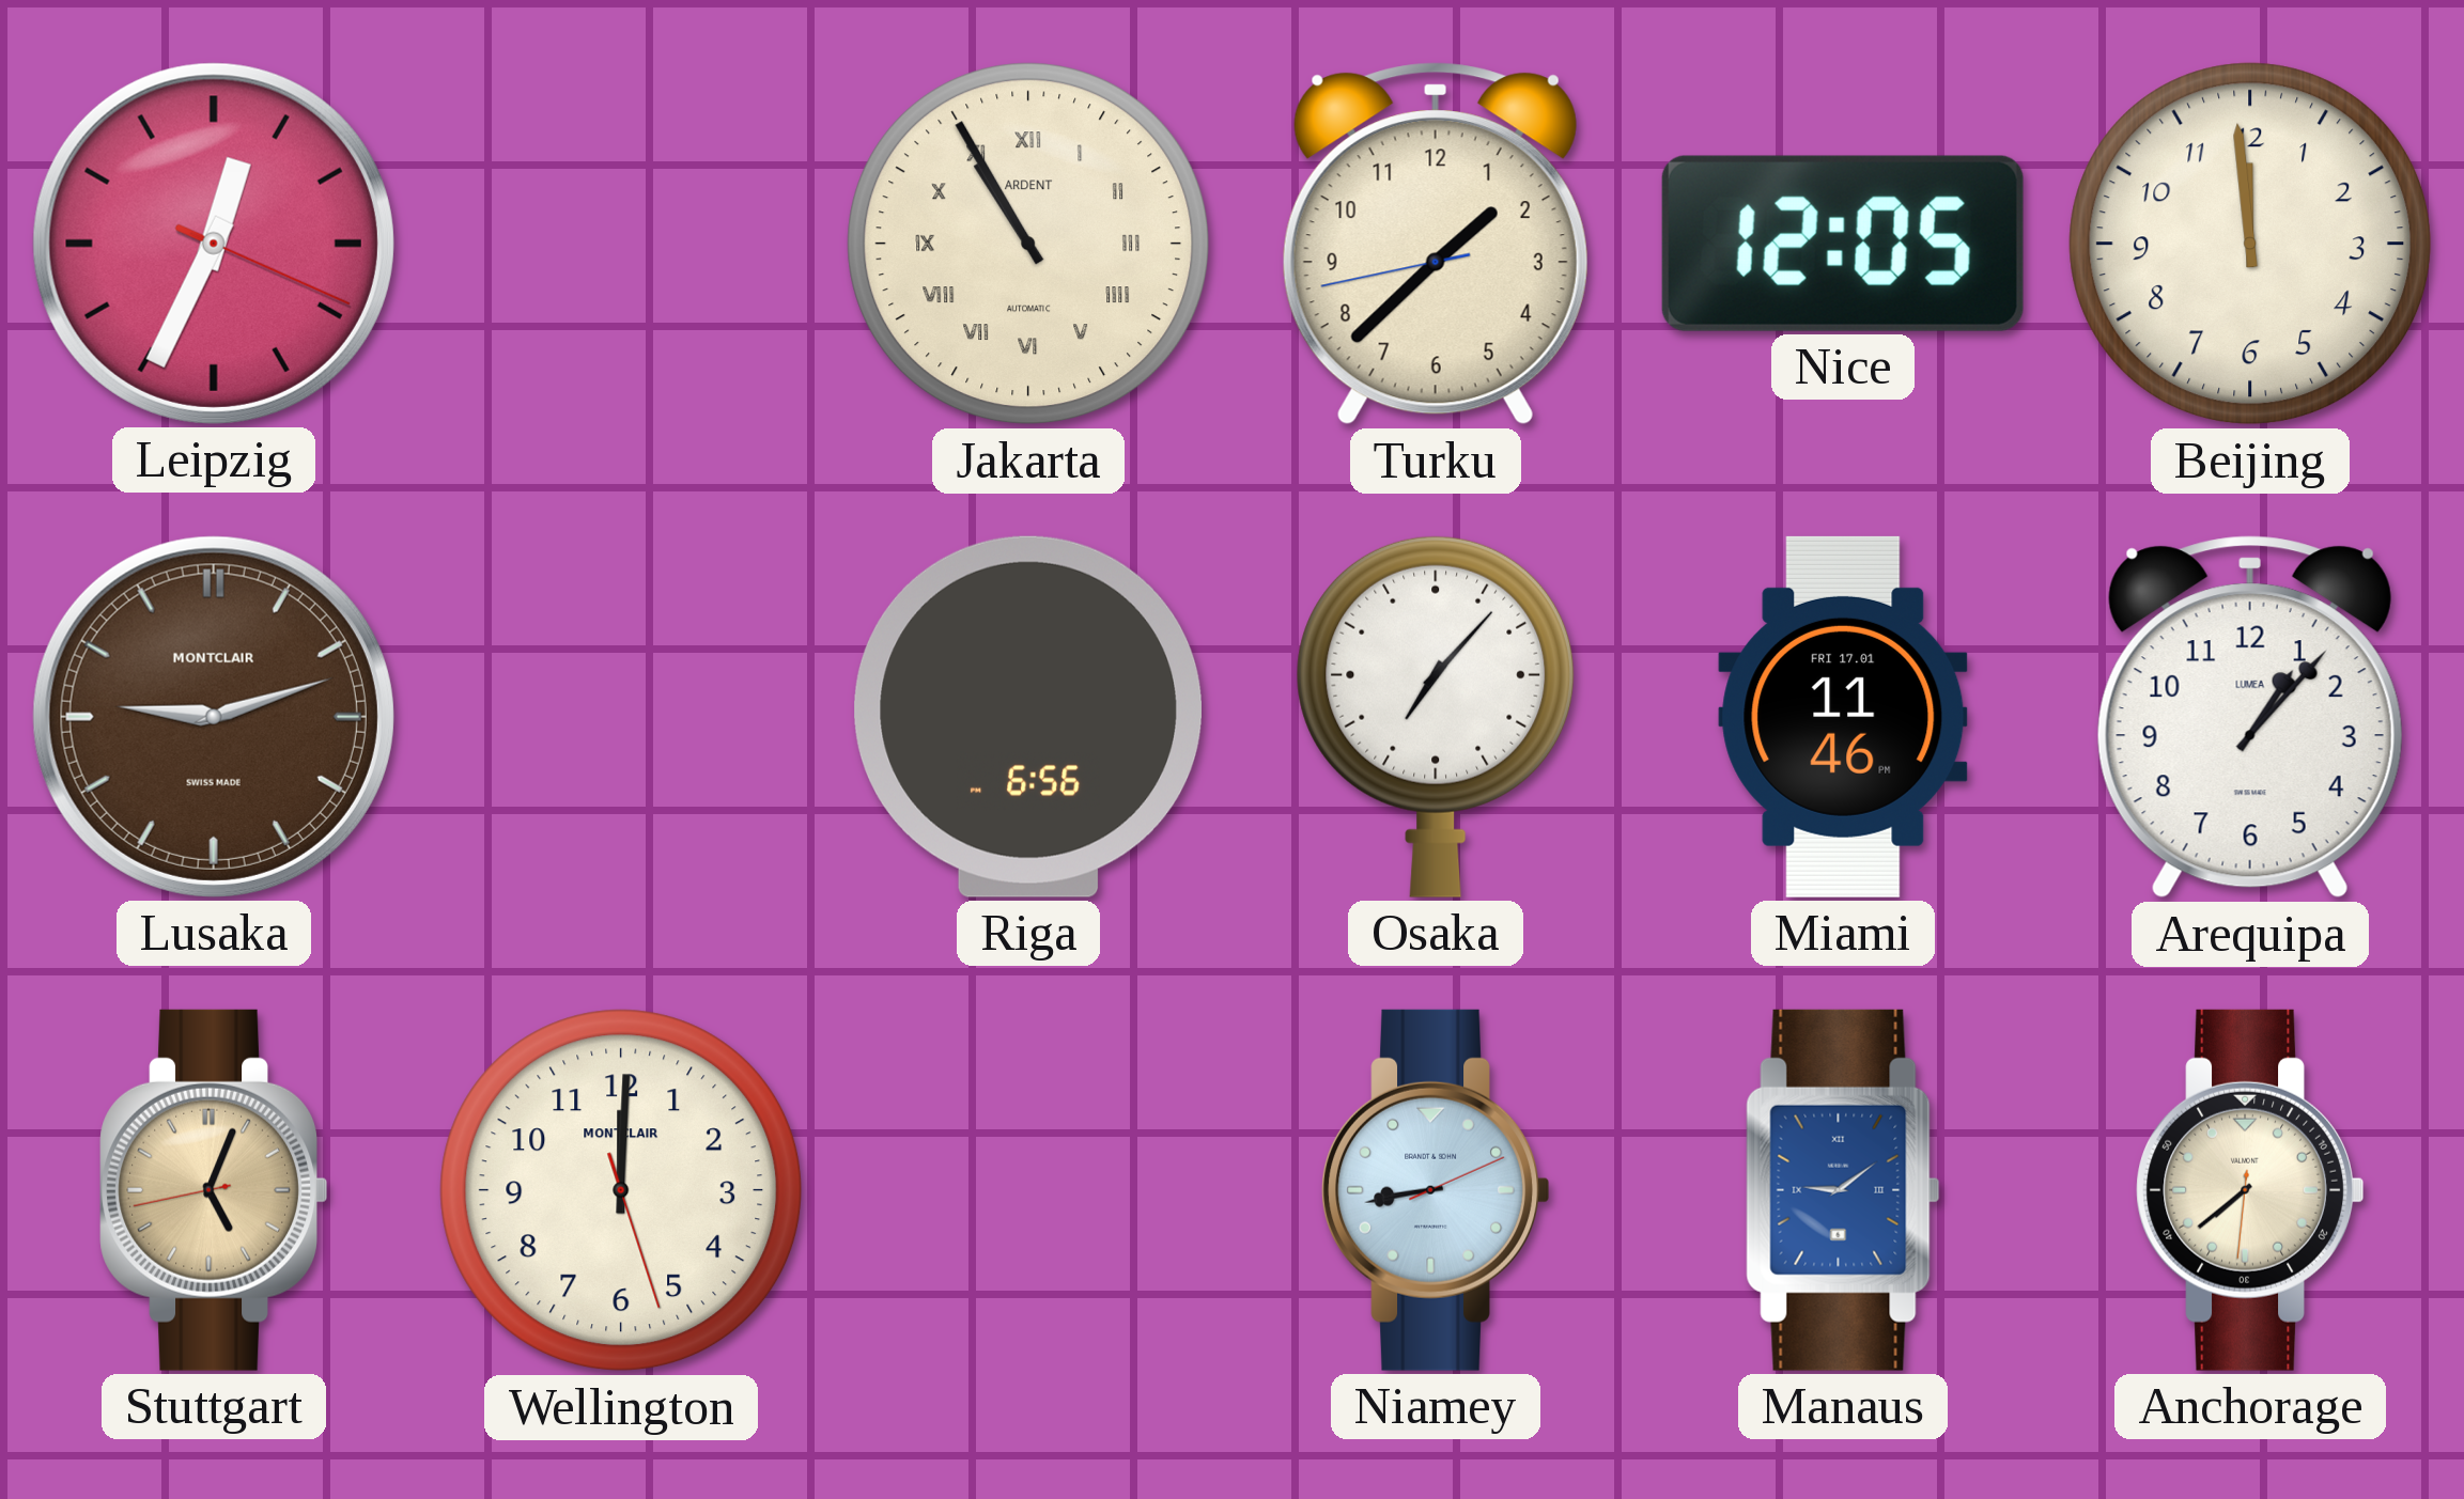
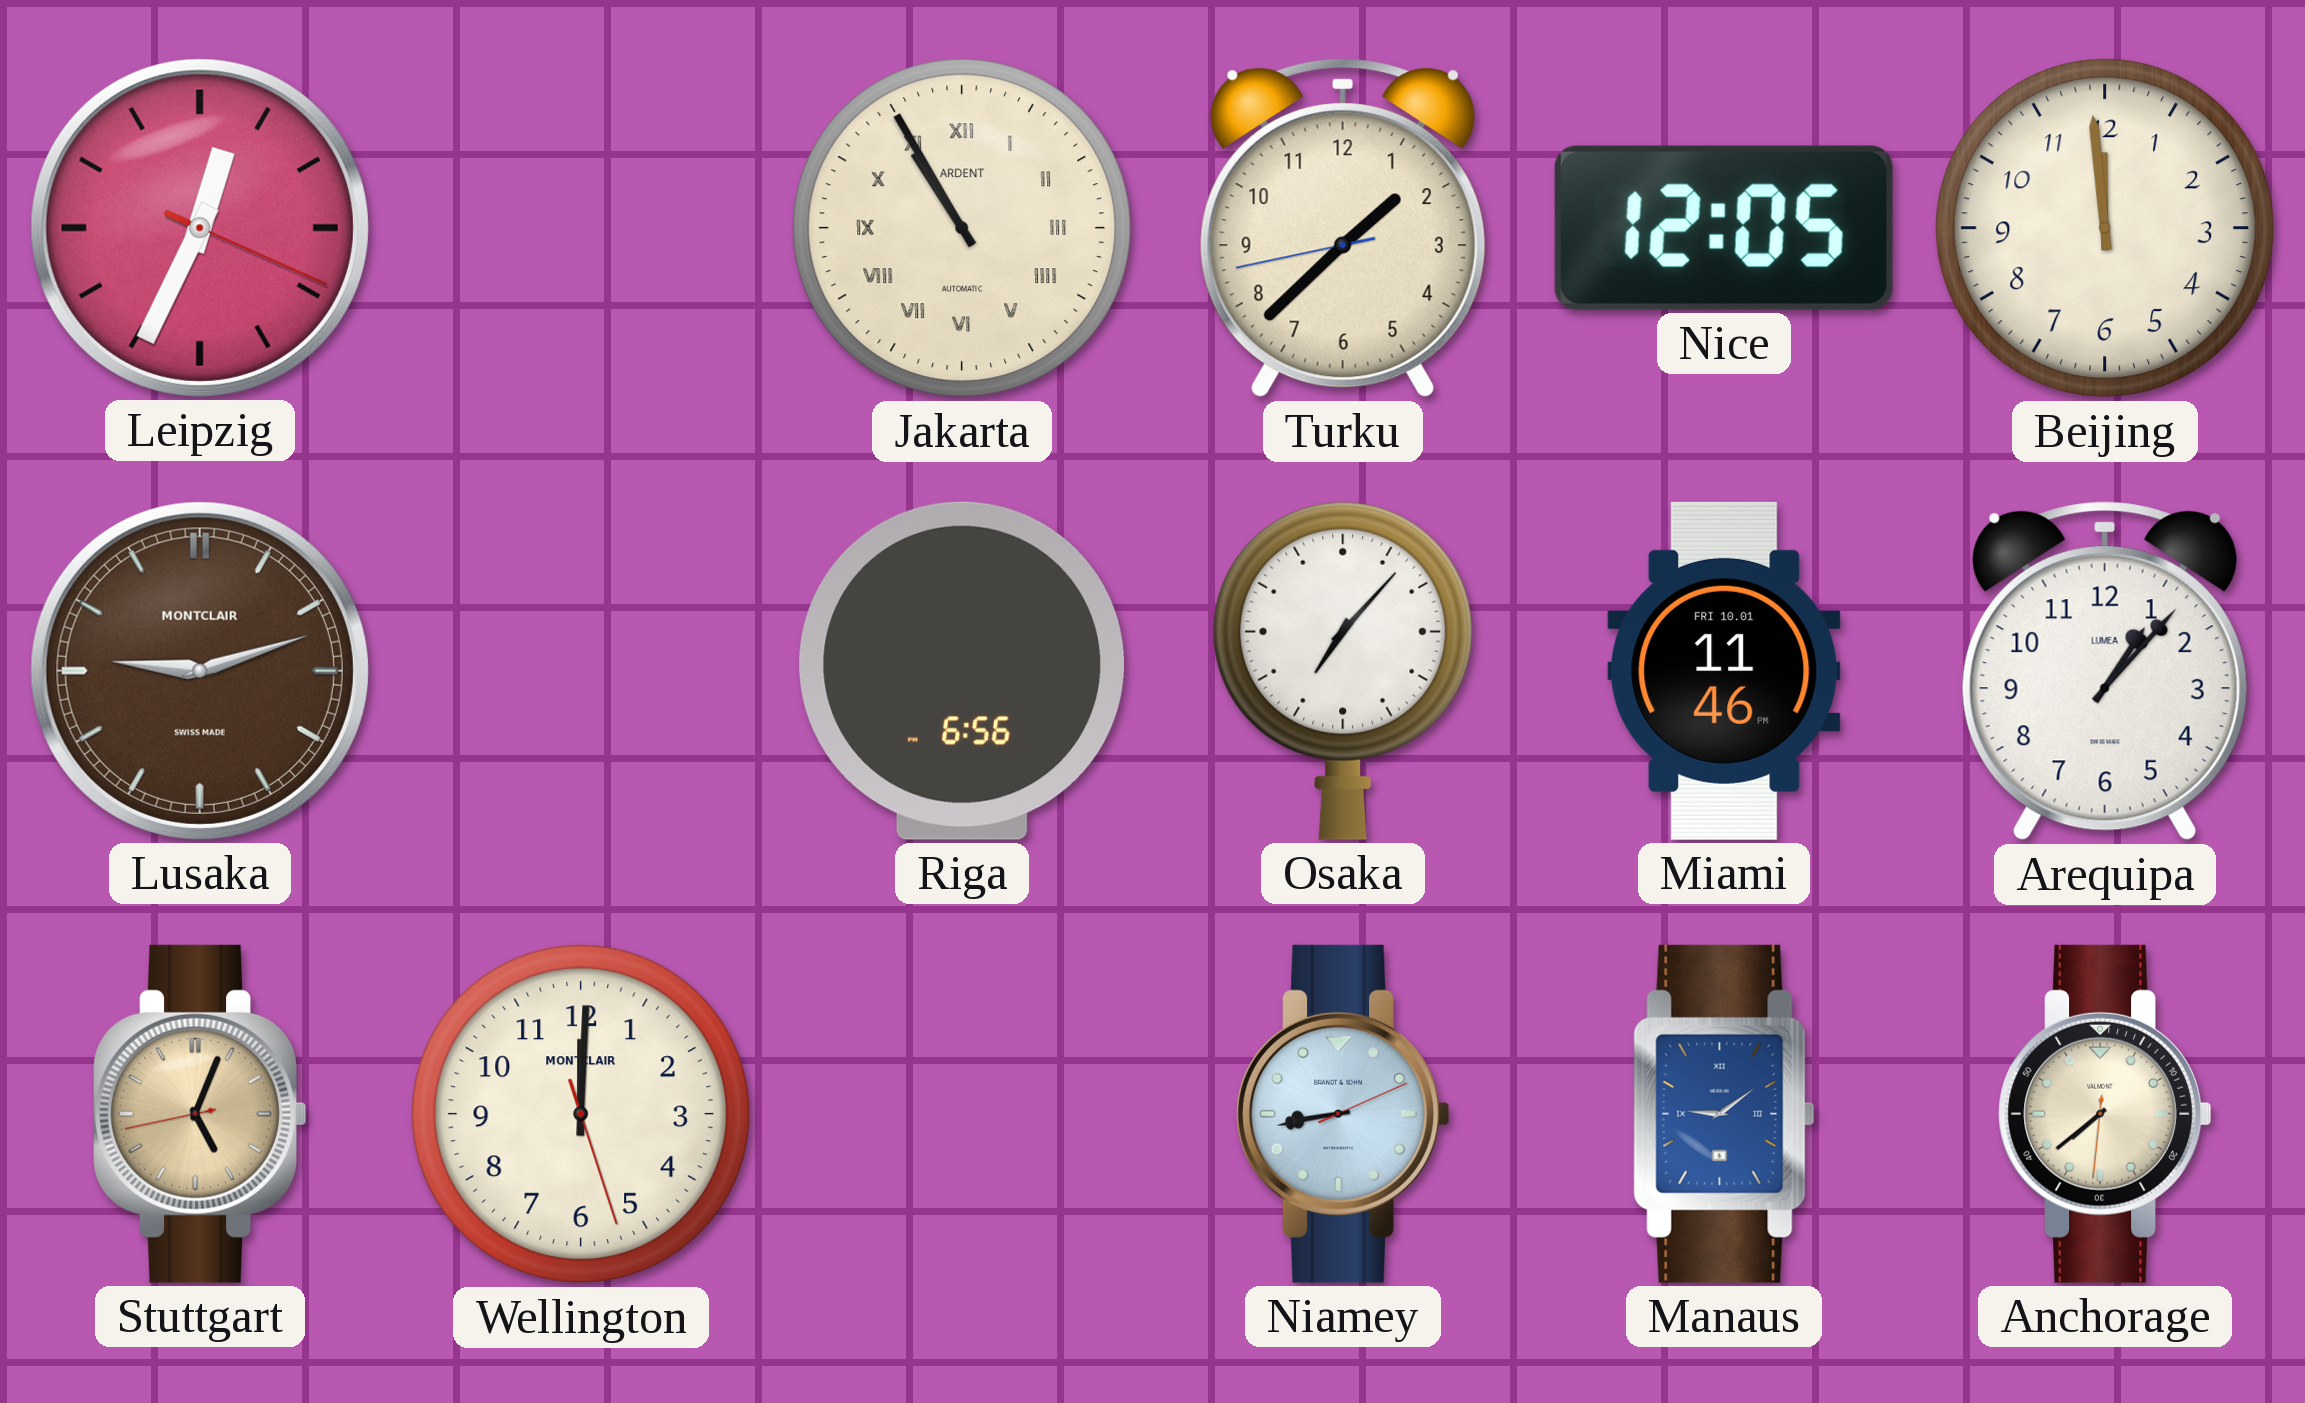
Miami date: FRI 17.01 -> FRI 10.01 (1724, 671)
